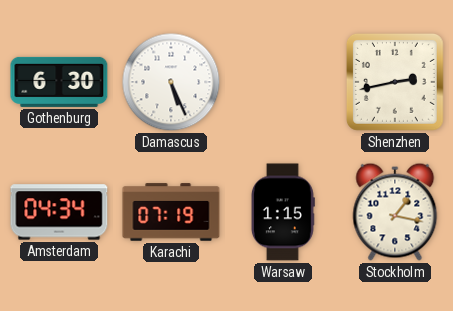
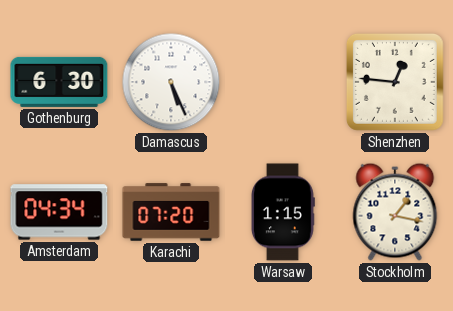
Shenzhen: 2:43 -> 12:46 (395, 82)
Karachi: 07:19 -> 07:20 (171, 212)
